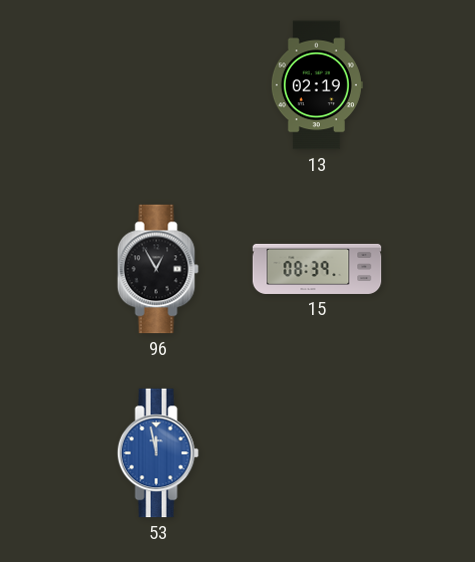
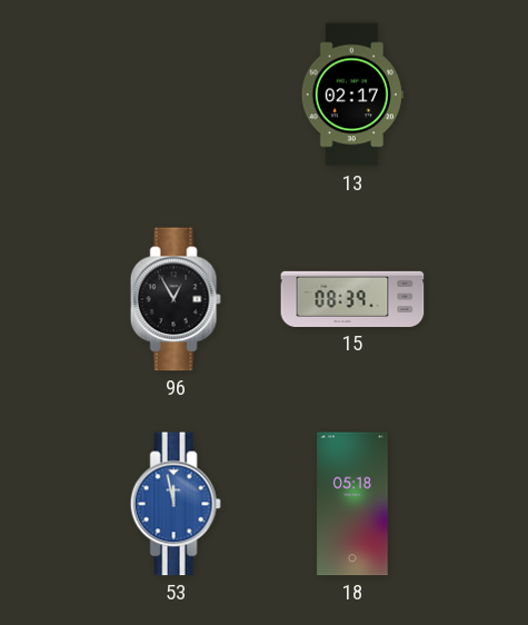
13: 02:19 -> 02:17 (352, 95)
18: none -> 05:18 (352, 504)
